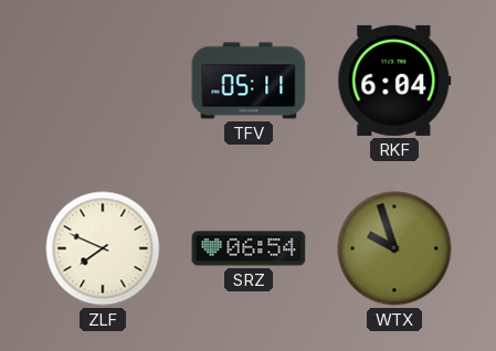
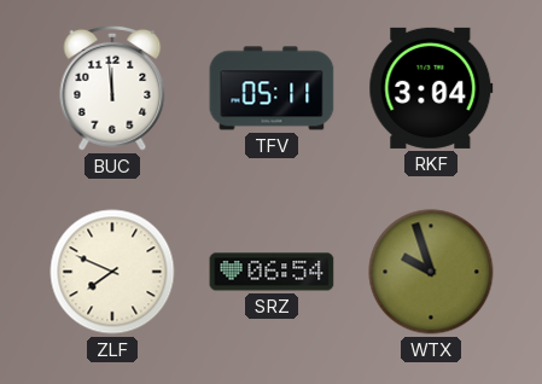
BUC: none -> 11:59 (112, 88)
RKF: 6:04 -> 3:04 (431, 88)
